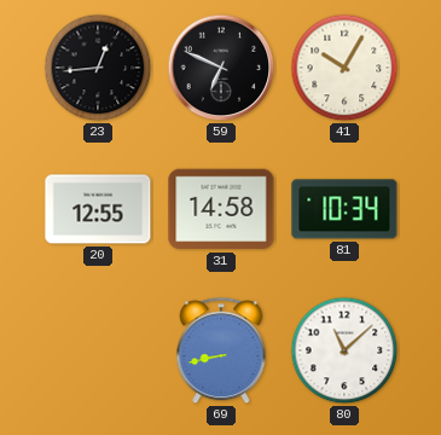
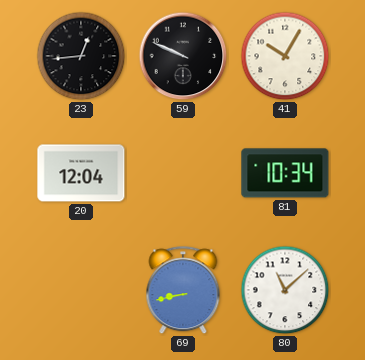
59: 6:49 -> 9:49 (183, 56)
20: 12:55 -> 12:04 (81, 173)
31: 14:58 -> none (221, 209)
